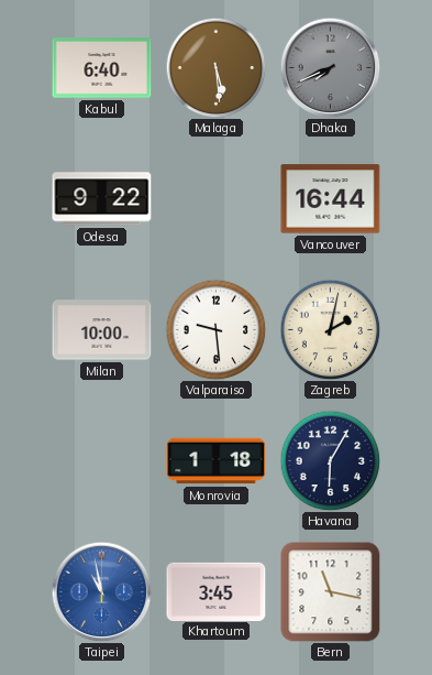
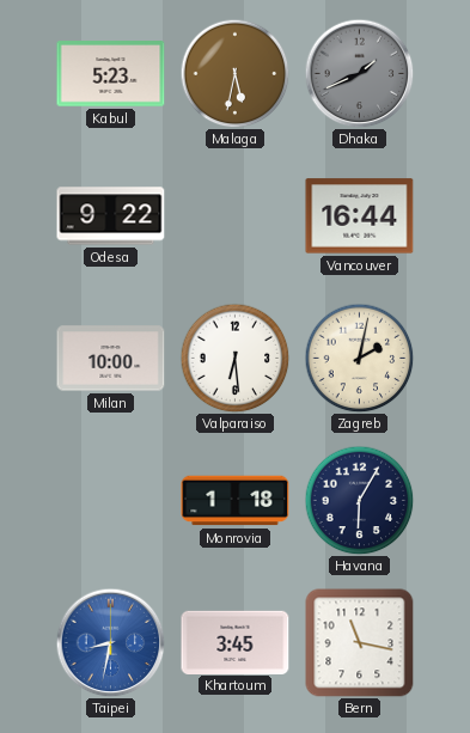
Kabul: 6:40 -> 5:23 (111, 74)
Malaga: 5:29 -> 5:32 (234, 73)
Dhaka: 7:41 -> 1:41 (359, 73)
Valparaiso: 9:29 -> 6:29 (234, 358)
Taipei: 10:58 -> 8:32 (110, 642)
